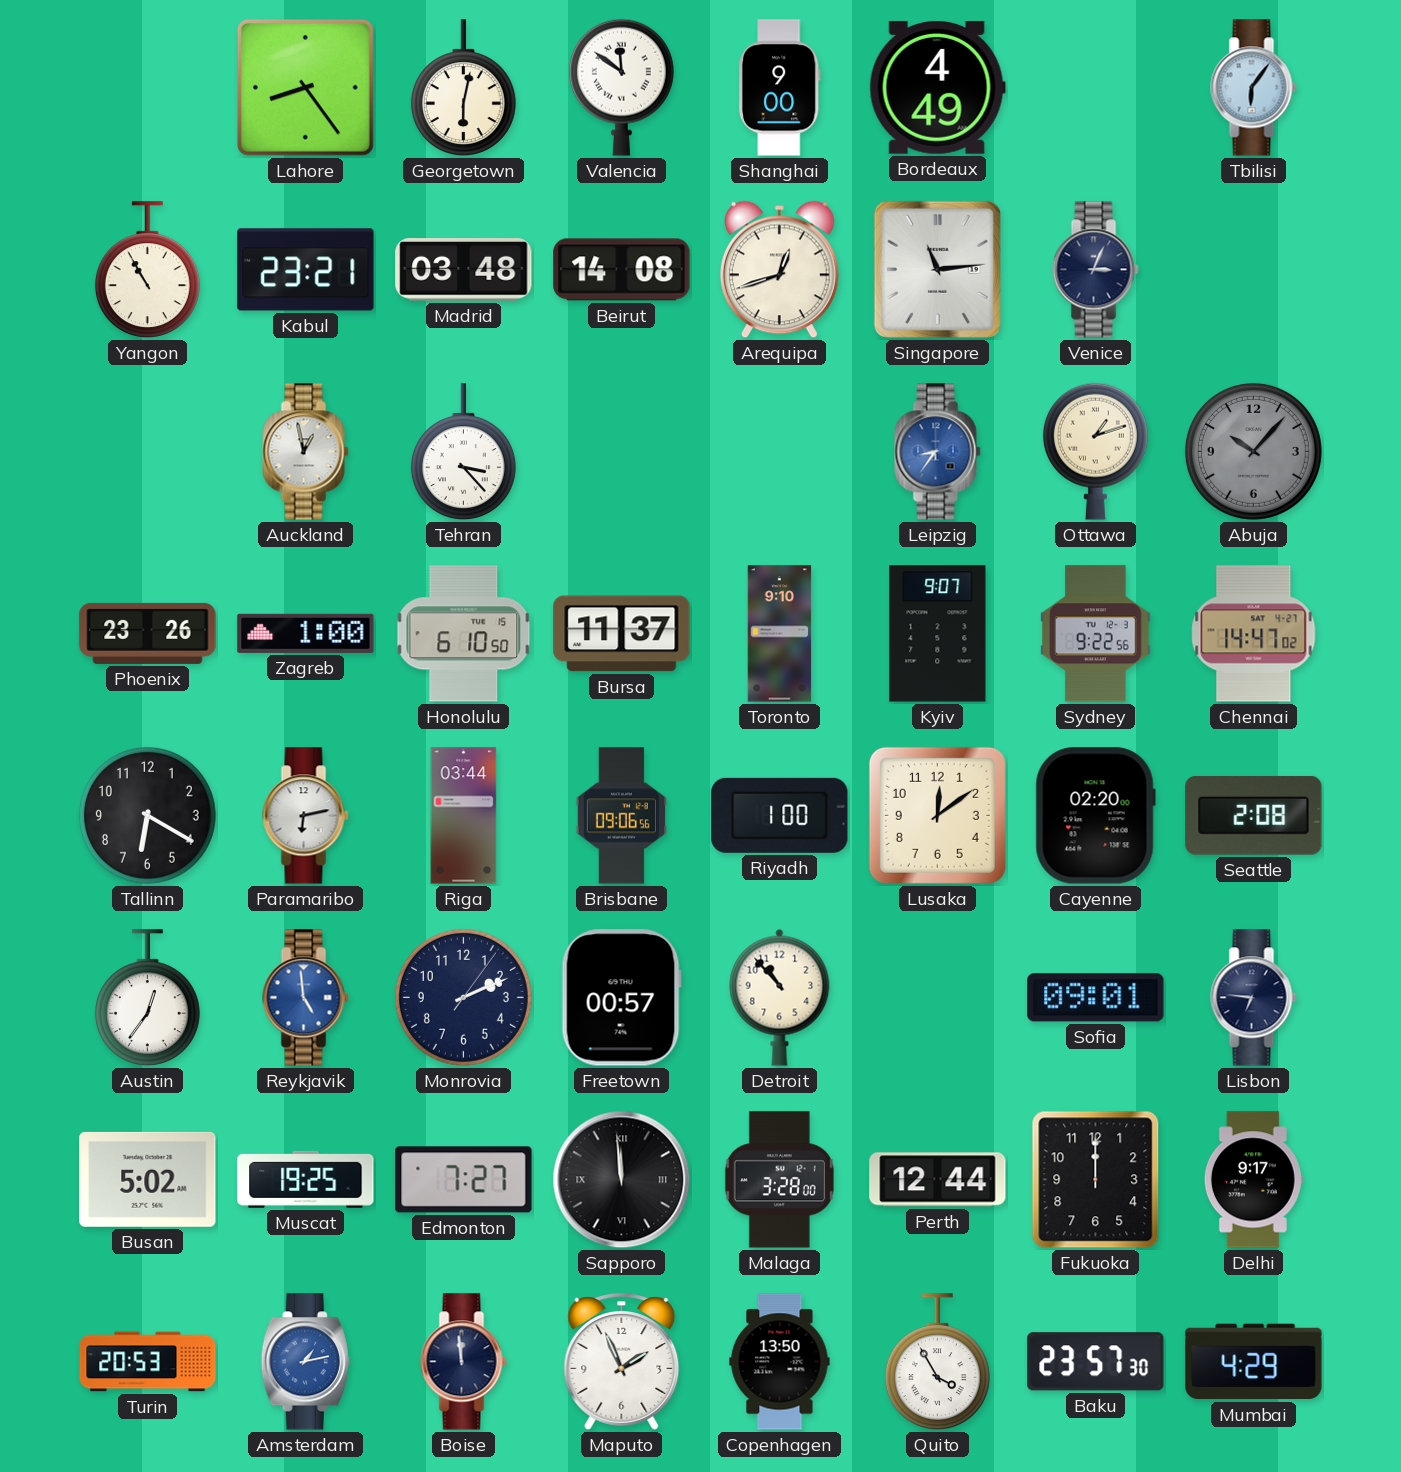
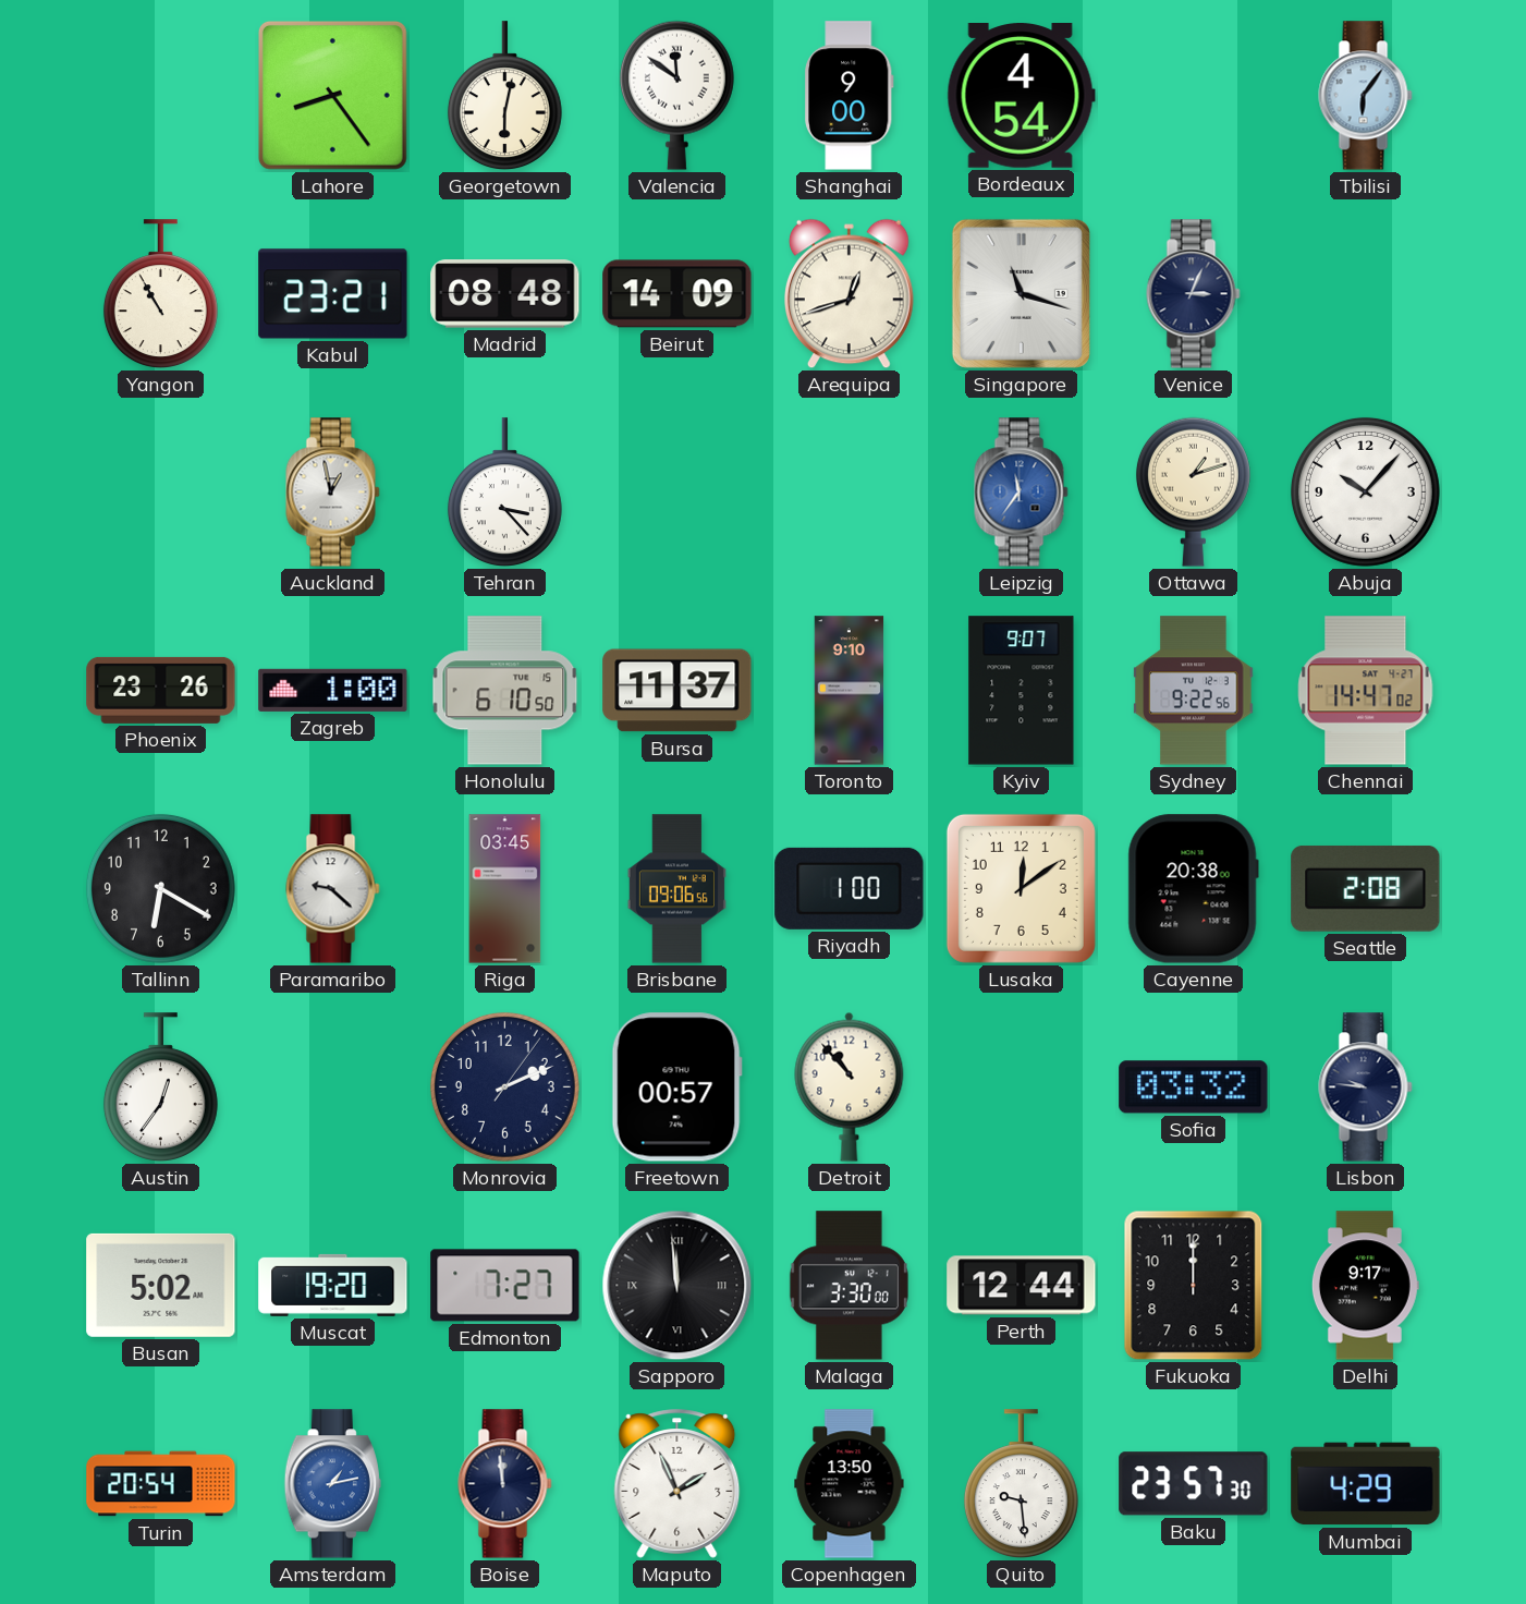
Bordeaux: 4:49 -> 4:54 (1021, 96)
Madrid: 03:48 -> 08:48 (505, 294)
Beirut: 14:08 -> 14:09 (677, 294)
Singapore: 11:14 -> 11:18 (1021, 293)
Leipzig: 8:36 -> 11:36 (1022, 493)
Abuja dial: grey -> white (1365, 491)
Paramaribo: 6:13 -> 9:22 (333, 889)
Riga: 03:44 -> 03:45 (505, 889)
Cayenne: 02:20 -> 20:38 (1193, 889)
Reykjavik: 4:59 -> none (306, 998)
Sofia: 09:01 -> 03:32 (1194, 1087)
Lisbon: 6:46 -> 9:46 (1366, 1087)
Muscat: 19:25 -> 19:20 (333, 1285)
Malaga: 3:28 -> 3:30 (849, 1286)
Turin: 20:53 -> 20:54 (161, 1484)
Quito: 3:55 -> 9:29 (1021, 1484)
